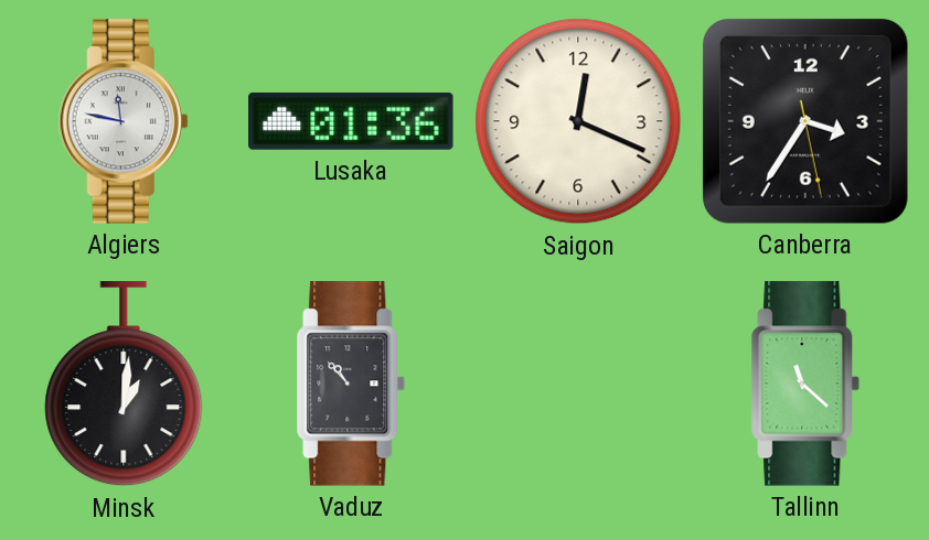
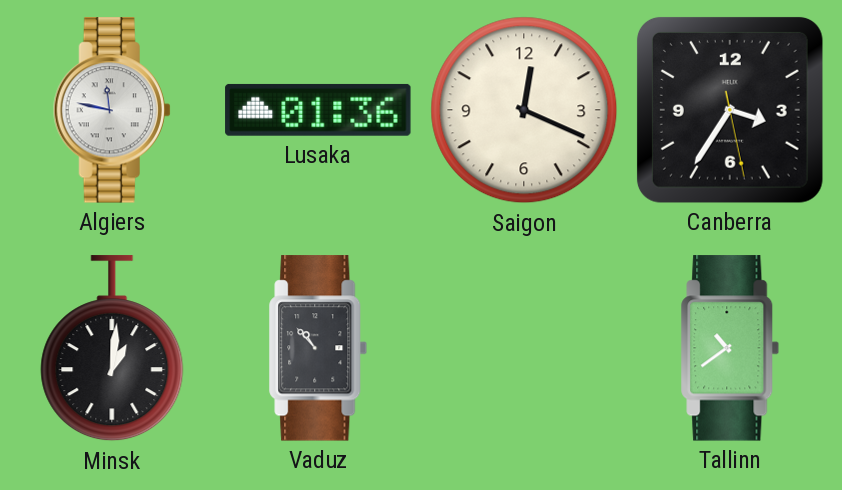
Tallinn: 11:22 -> 10:39 (730, 348)
